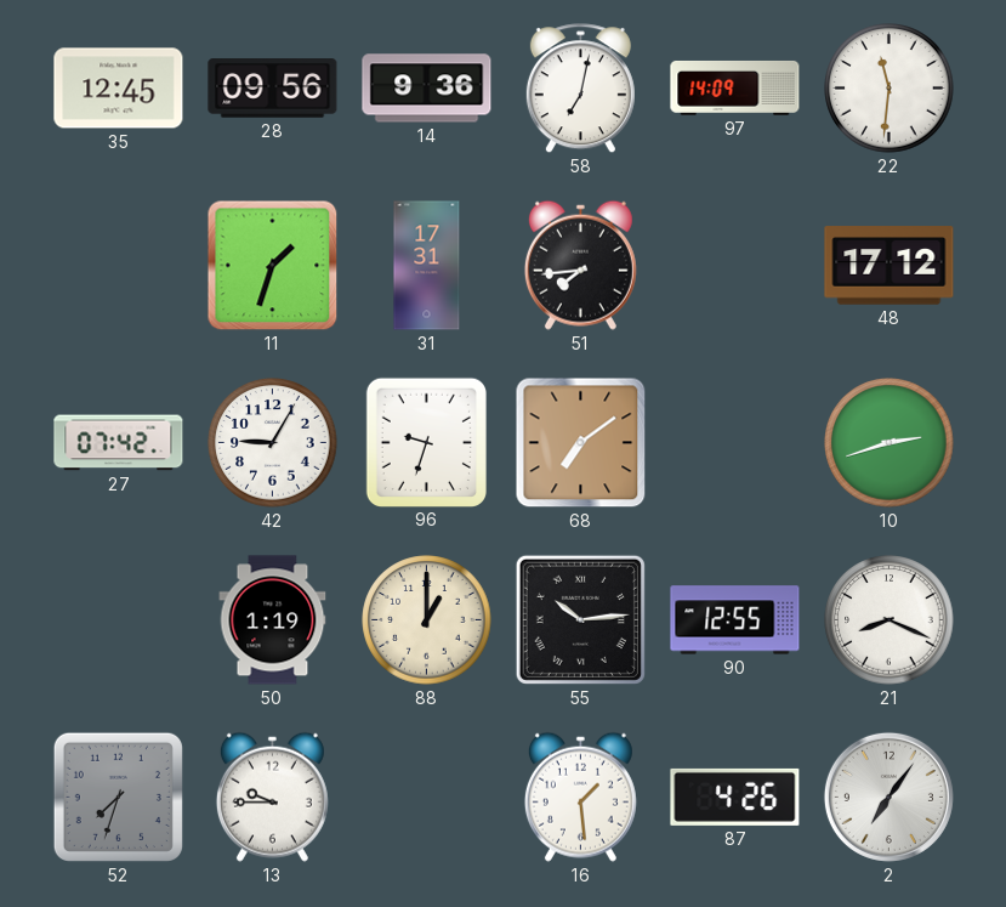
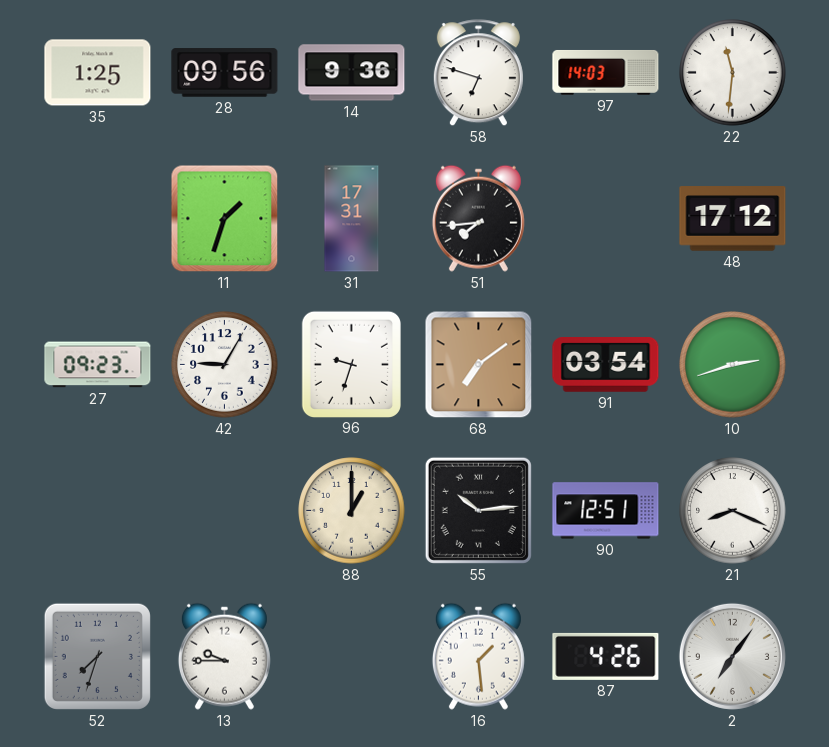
35: 12:45 -> 1:25 (98, 73)
58: 7:02 -> 6:48 (478, 73)
97: 14:09 -> 14:03 (606, 72)
27: 07:42 -> 09:23 (98, 365)
91: none -> 03:54 (606, 365)
50: 1:19 -> none (273, 620)
90: 12:55 -> 12:51 (606, 511)
